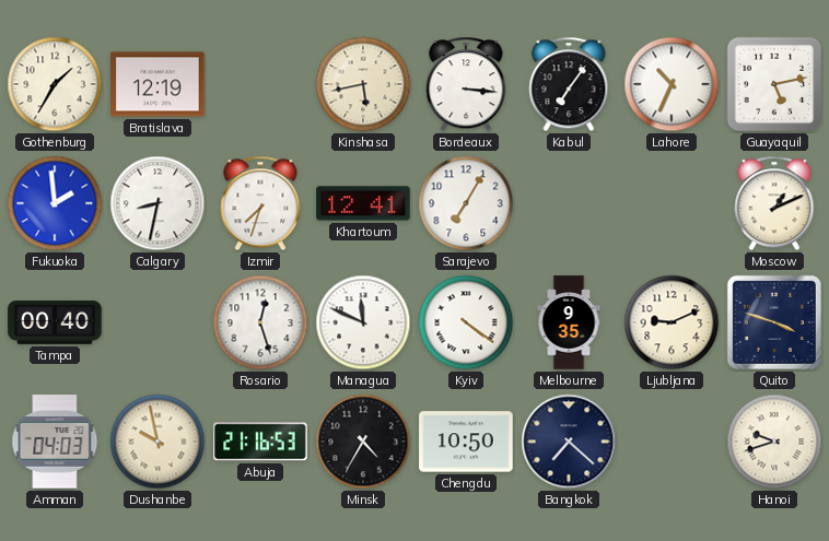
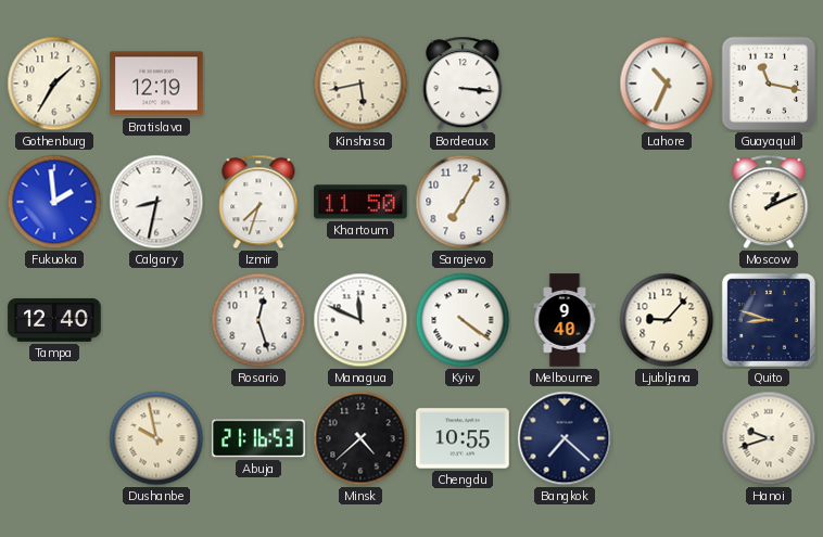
Kabul: 7:06 -> none (569, 84)
Guayaquil: 5:13 -> 11:17 (769, 84)
Khartoum: 12:41 -> 11:50 (360, 202)
Tampa: 00:40 -> 12:40 (54, 320)
Melbourne: 9:35 -> 9:40 (565, 320)
Ljubljana: 9:11 -> 9:07 (667, 320)
Quito: 3:48 -> 8:48 (769, 320)
Amman: 04:03 -> none (55, 442)
Minsk: 4:35 -> 4:38 (360, 438)
Chengdu: 10:50 -> 10:55 (463, 438)
